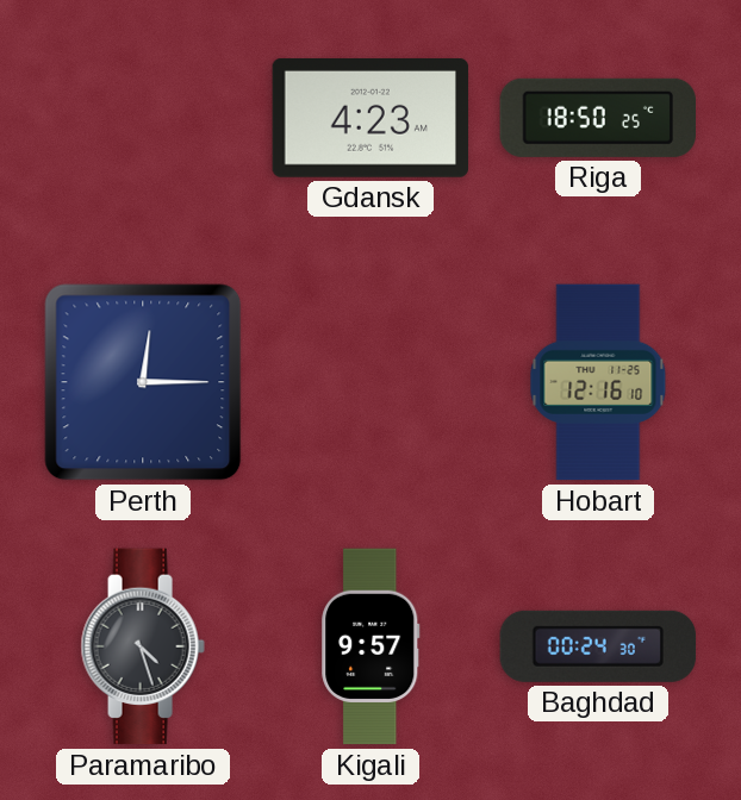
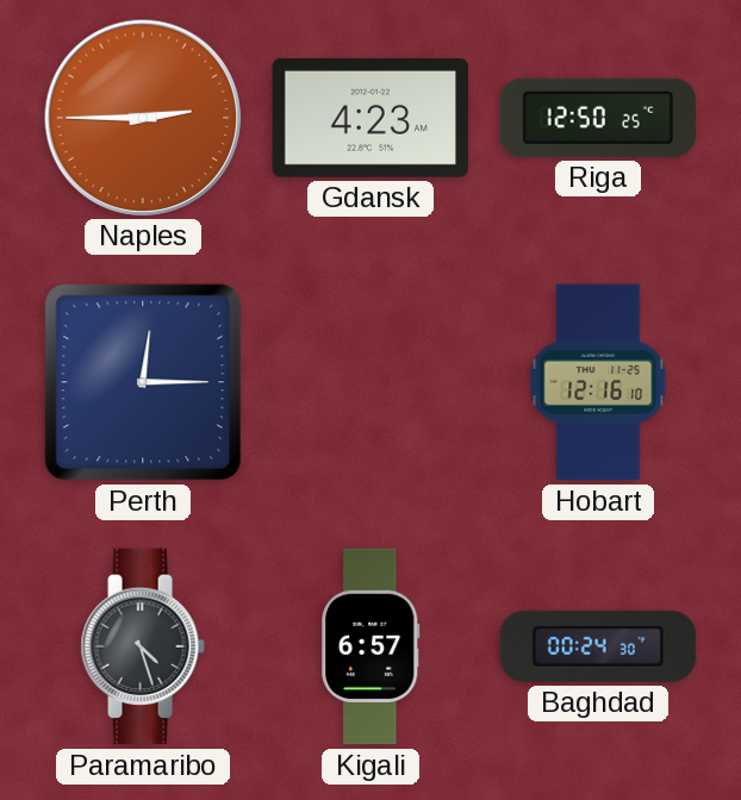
Naples: none -> 2:45 (142, 117)
Riga: 18:50 -> 12:50 (598, 118)
Kigali: 9:57 -> 6:57 (370, 646)
